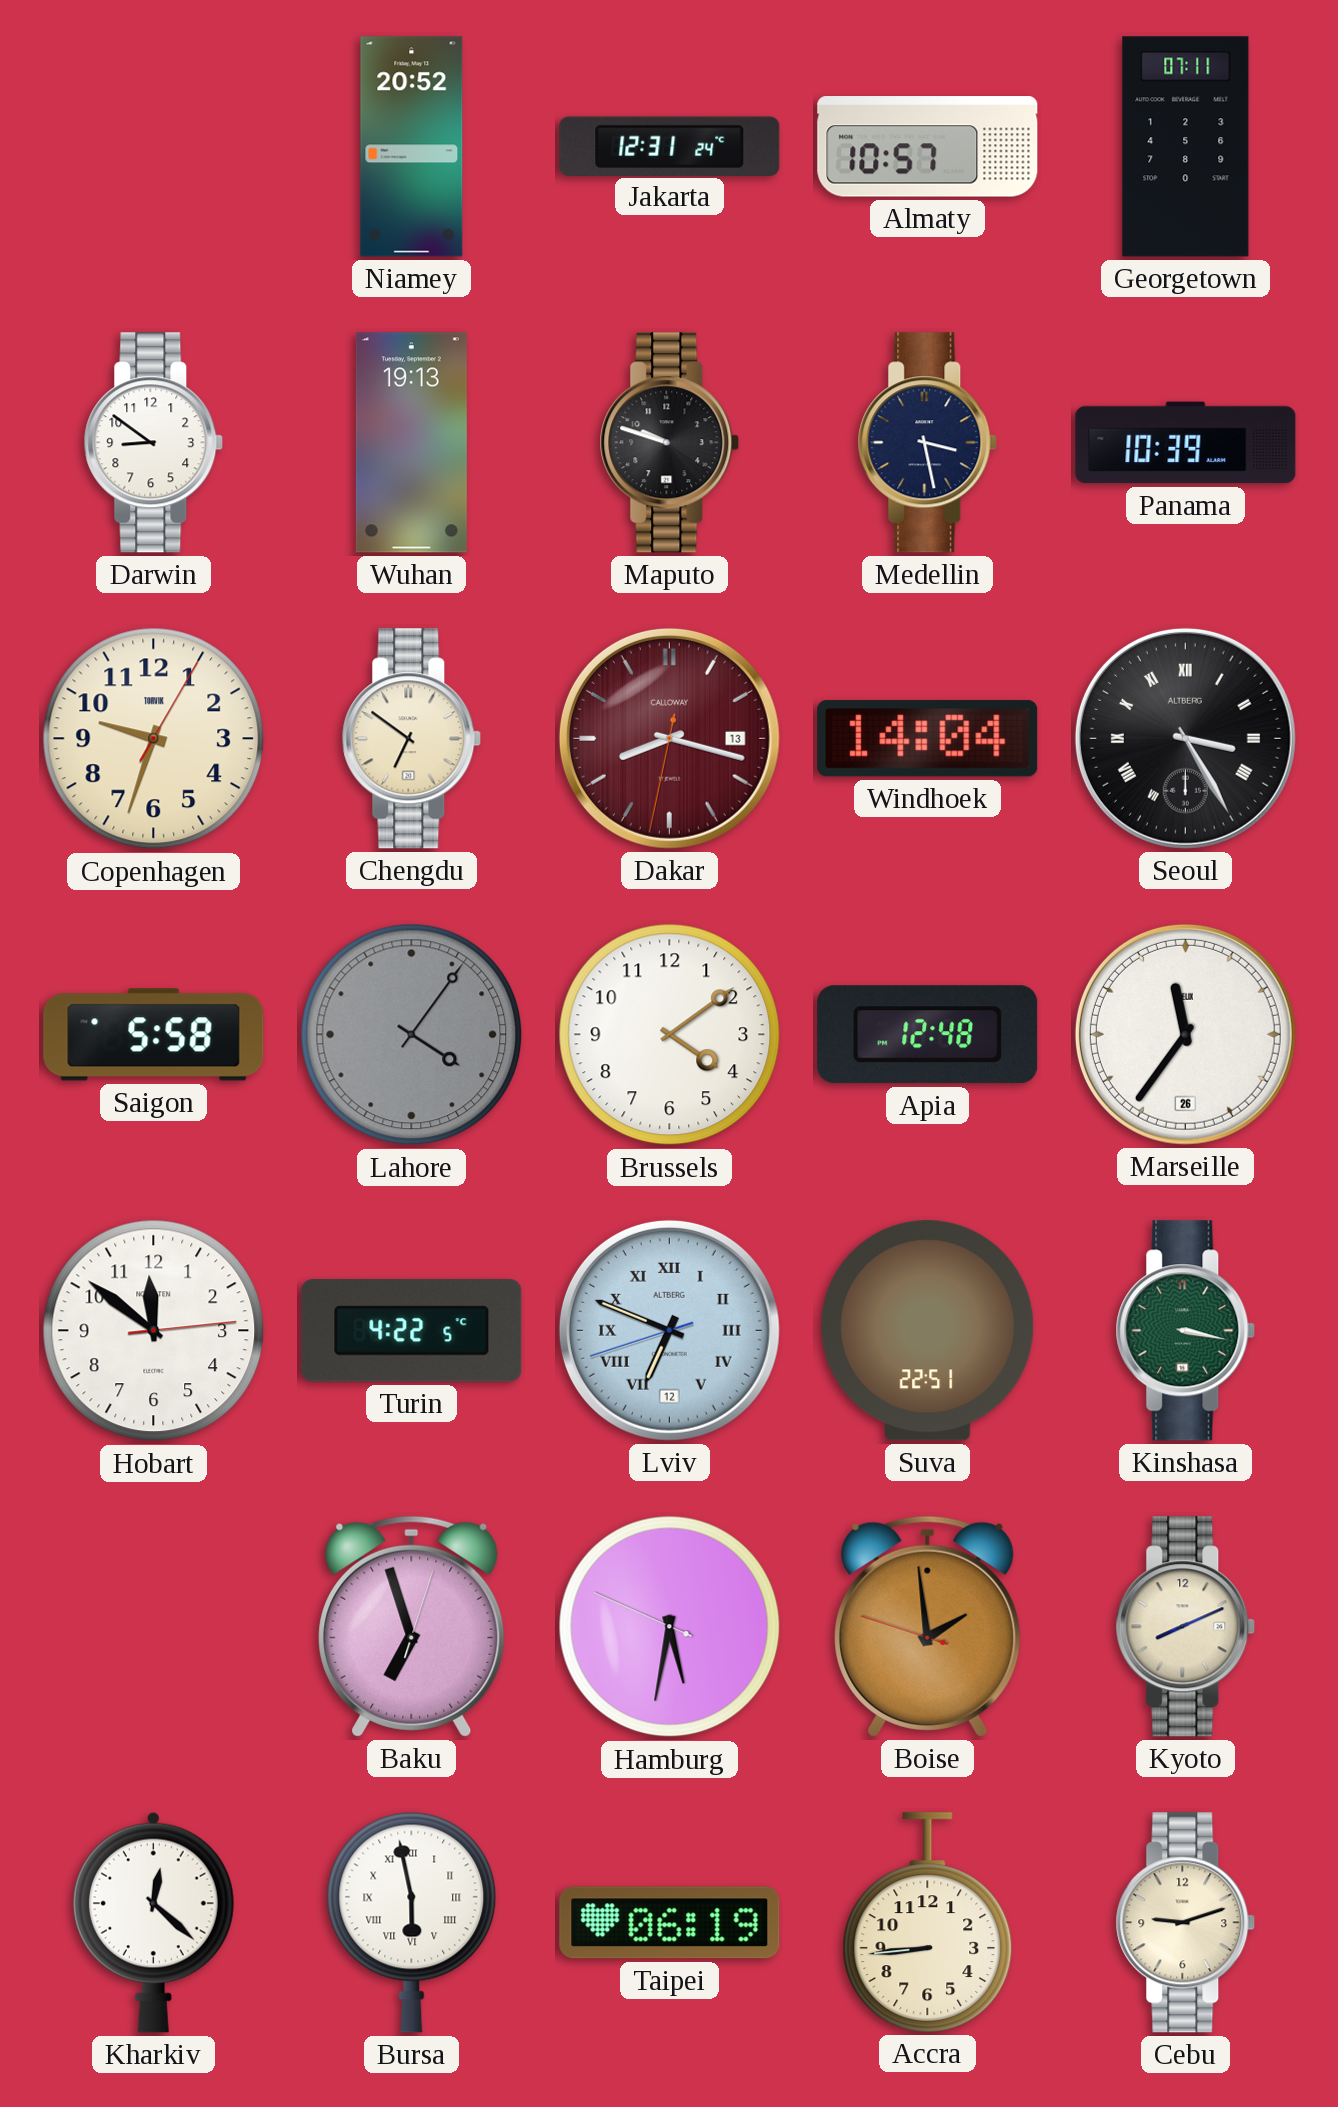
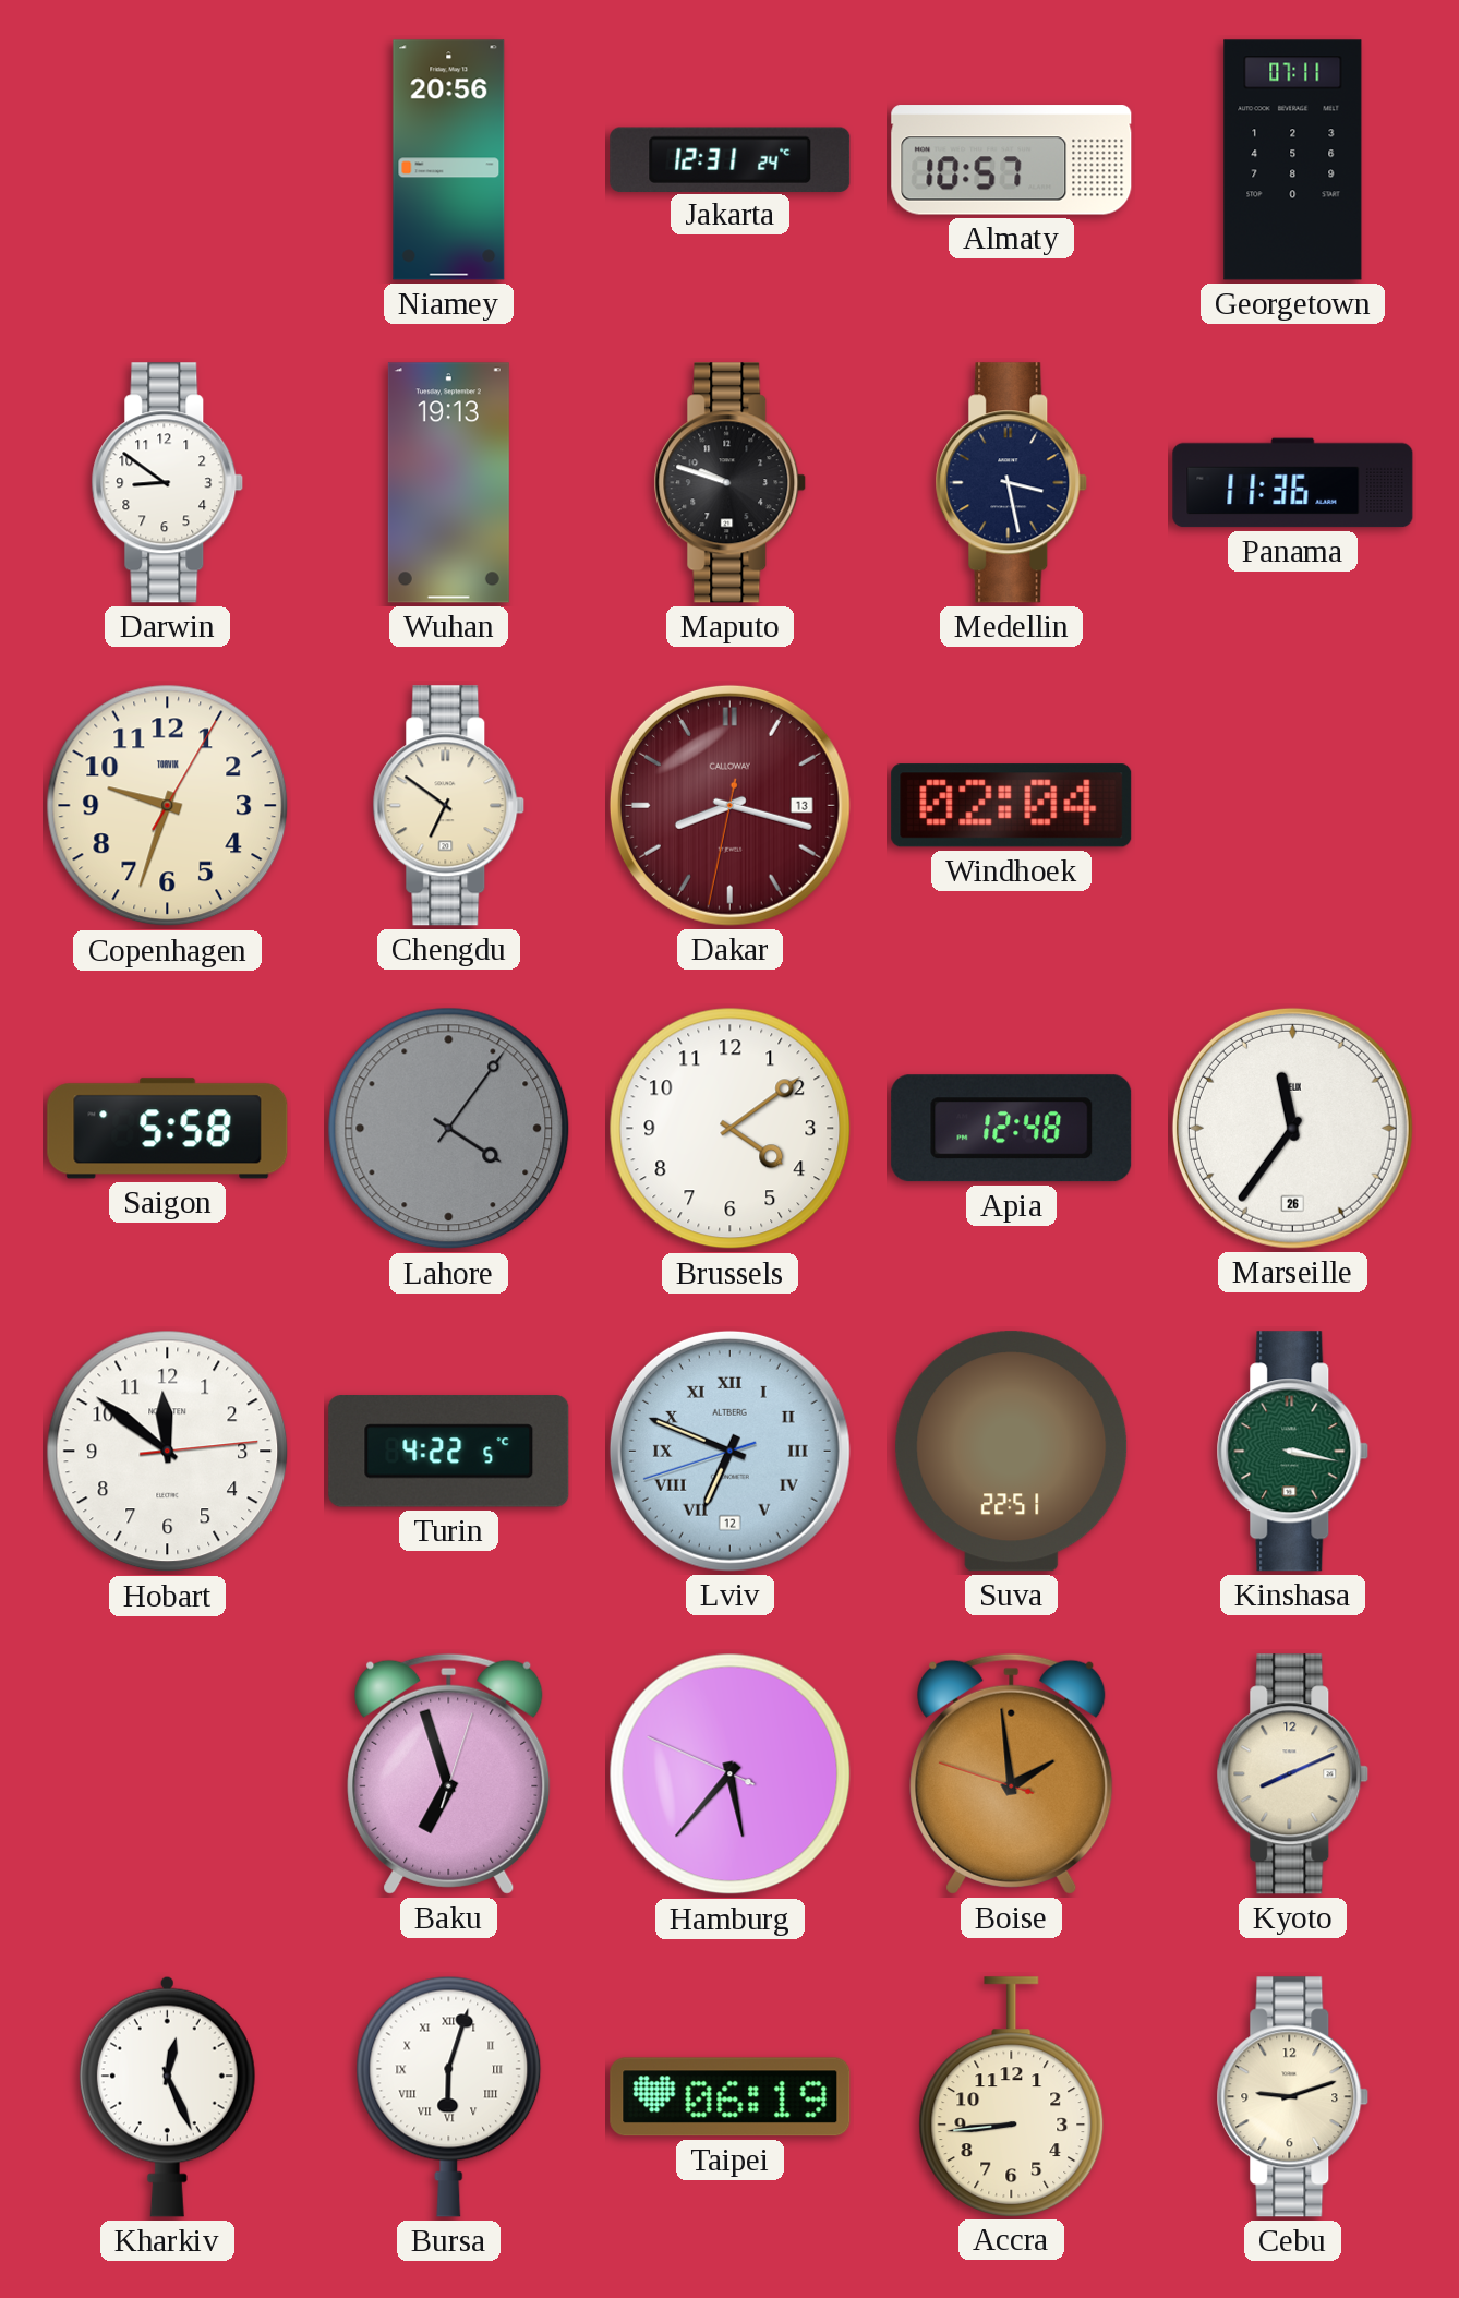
Niamey: 20:52 -> 20:56 (449, 160)
Panama: 10:39 -> 11:36 (1293, 483)
Windhoek: 14:04 -> 02:04 (1012, 806)
Seoul: 3:25 -> none (1185, 738)
Hamburg: 5:31 -> 5:36 (731, 1774)
Kharkiv: 12:22 -> 12:26 (167, 2096)
Bursa: 5:58 -> 6:03 (449, 2096)
